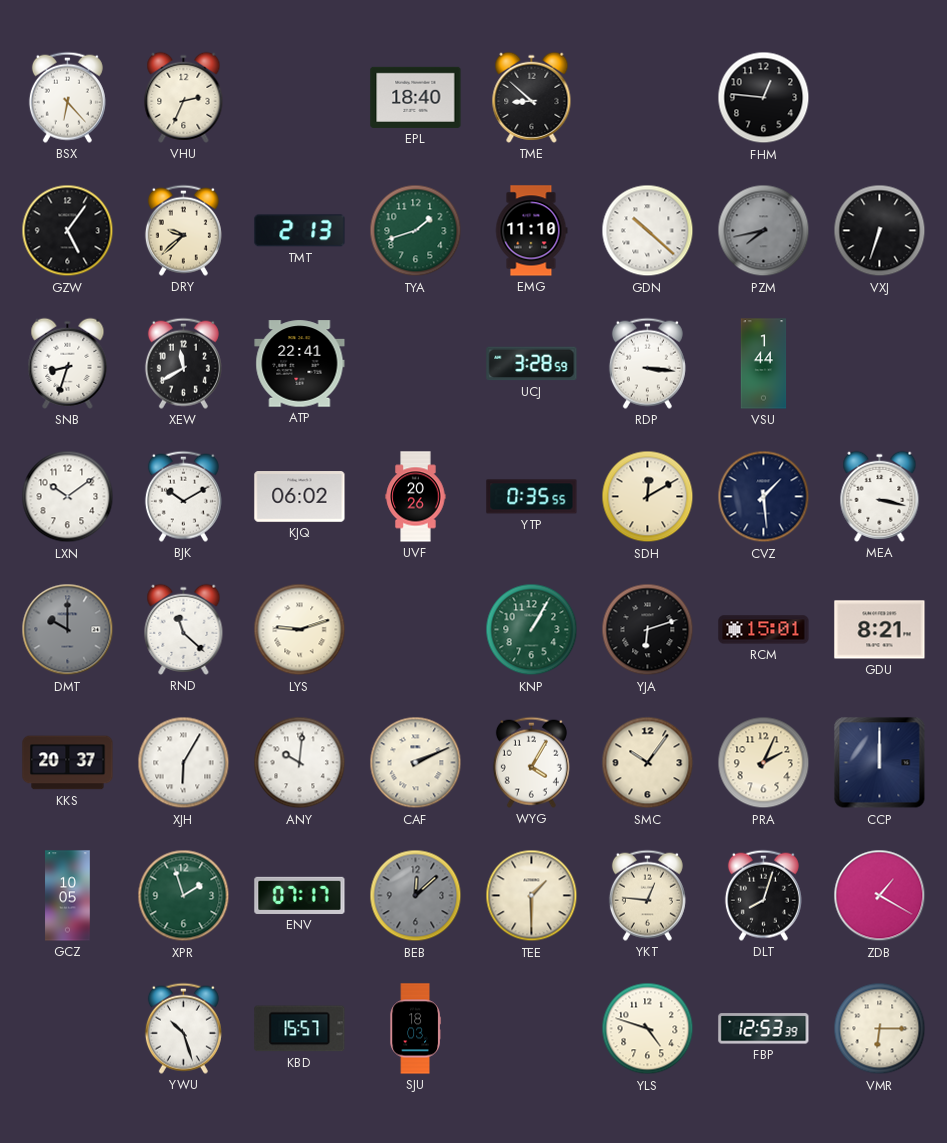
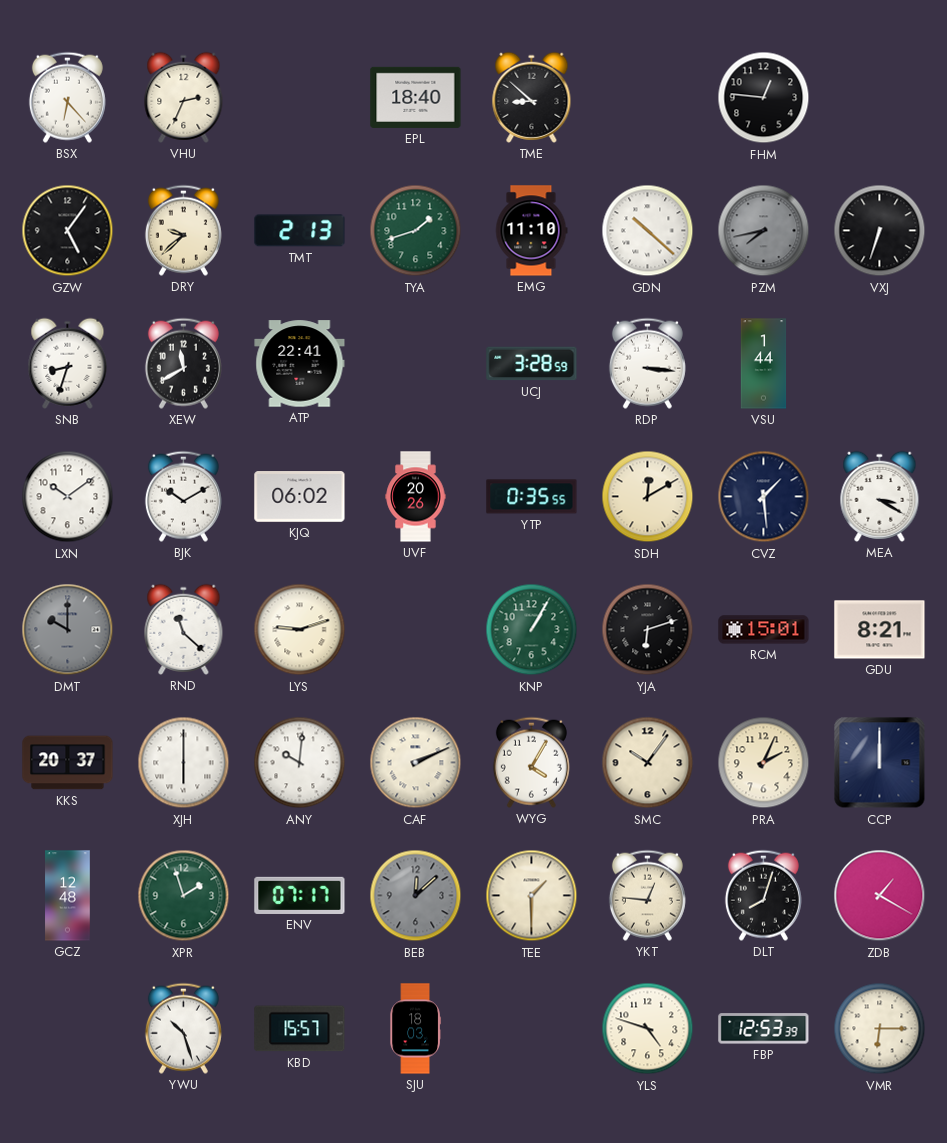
MEA: 3:17 -> 3:20 (880, 496)
XJH: 6:05 -> 6:00 (184, 763)
GCZ: 10:05 -> 12:48 (68, 896)
